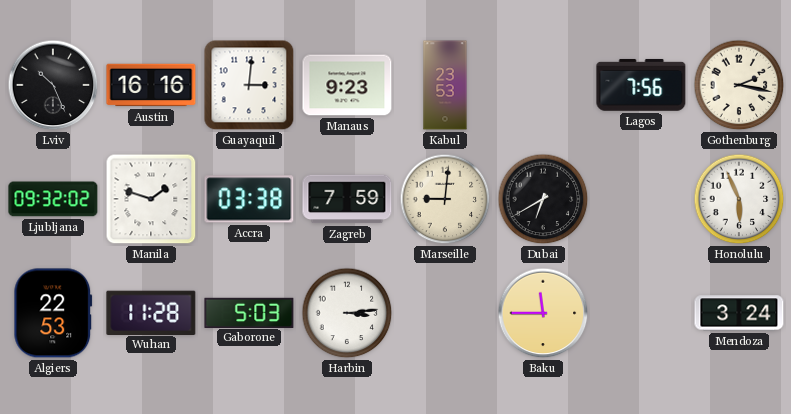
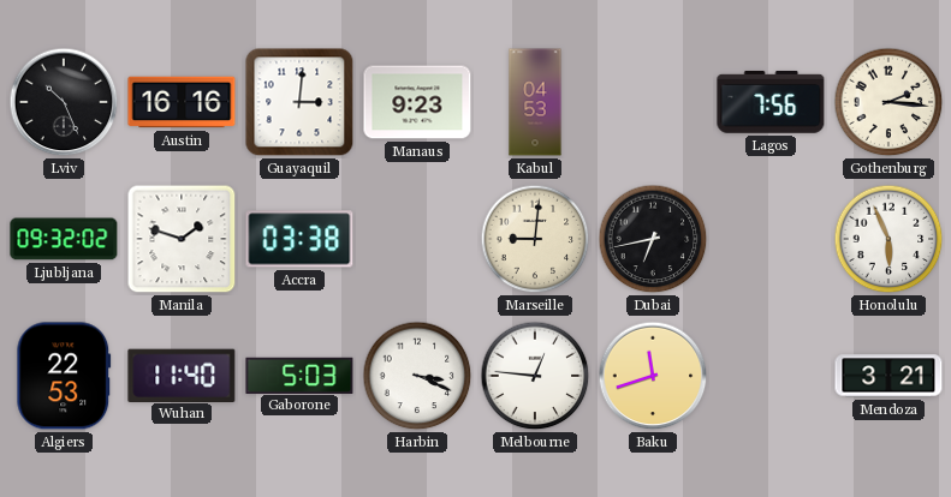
Kabul: 23:53 -> 04:53 (535, 102)
Gothenburg: 2:17 -> 2:16 (888, 102)
Zagreb: 7:59 -> none (347, 199)
Dubai: 6:40 -> 6:43 (653, 239)
Wuhan: 11:28 -> 11:40 (182, 375)
Harbin: 3:14 -> 3:19 (417, 376)
Melbourne: none -> 12:46 (535, 376)
Baku: 11:45 -> 11:42 (653, 376)
Mendoza: 3:24 -> 3:21 (888, 376)
